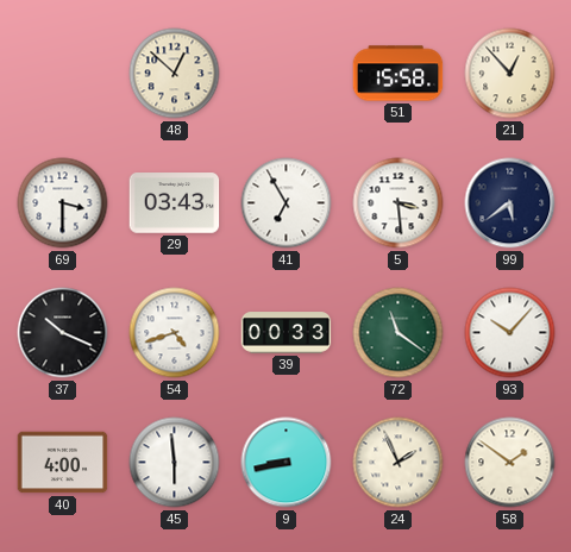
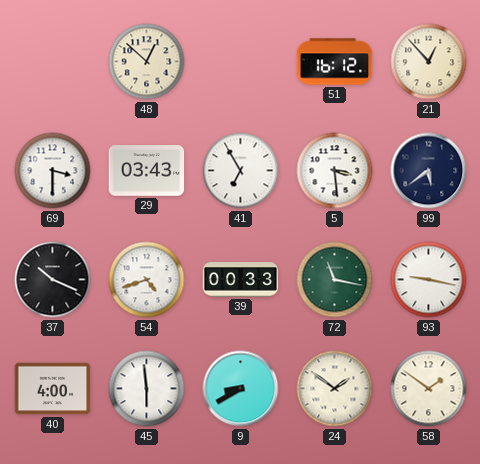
51: 15:58 -> 16:12 (335, 62)
72: 11:21 -> 11:17 (335, 280)
93: 10:07 -> 9:17 (429, 280)
9: 8:43 -> 8:40 (241, 389)
24: 1:56 -> 1:51 (335, 389)
